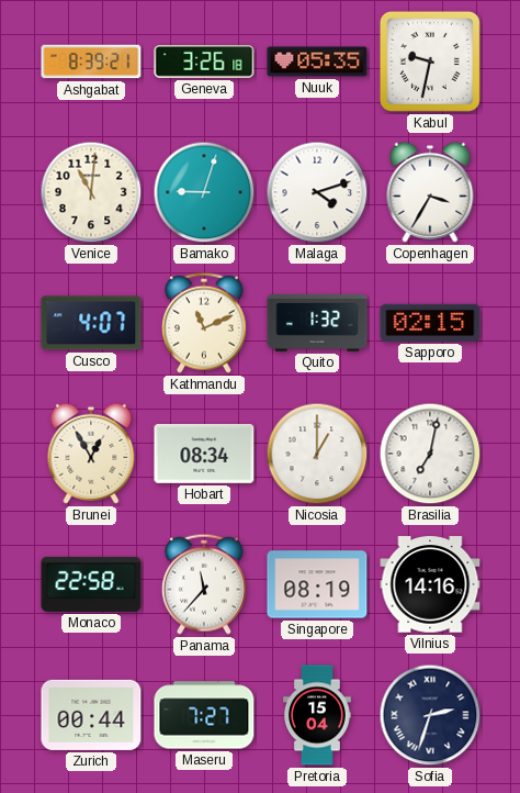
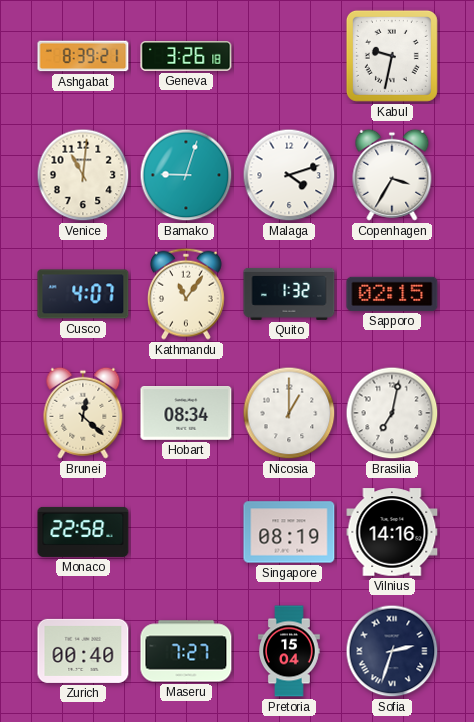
Nuuk: 05:35 -> none (317, 62)
Kathmandu: 11:11 -> 11:06 (186, 294)
Brunei: 12:55 -> 12:22 (83, 413)
Panama: 11:37 -> none (204, 584)
Zurich: 00:44 -> 00:40 (83, 651)
